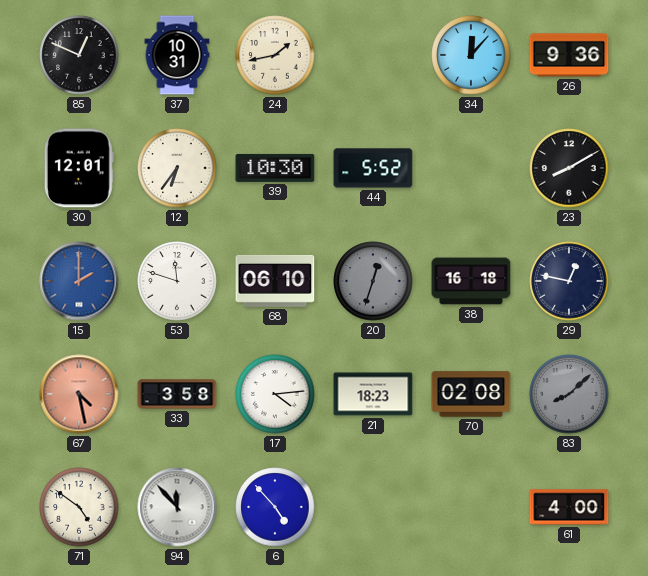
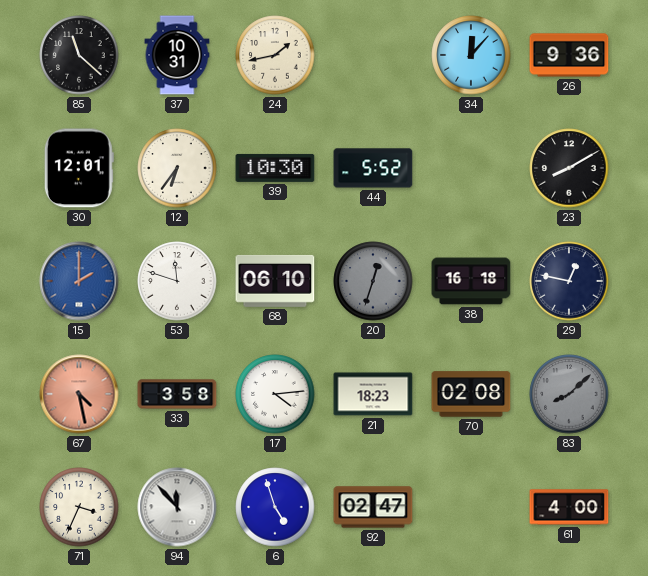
85: 12:49 -> 11:22 (79, 55)
71: 4:51 -> 3:34 (79, 507)
6: 4:53 -> 4:57 (275, 507)
92: none -> 02:47 (373, 507)
